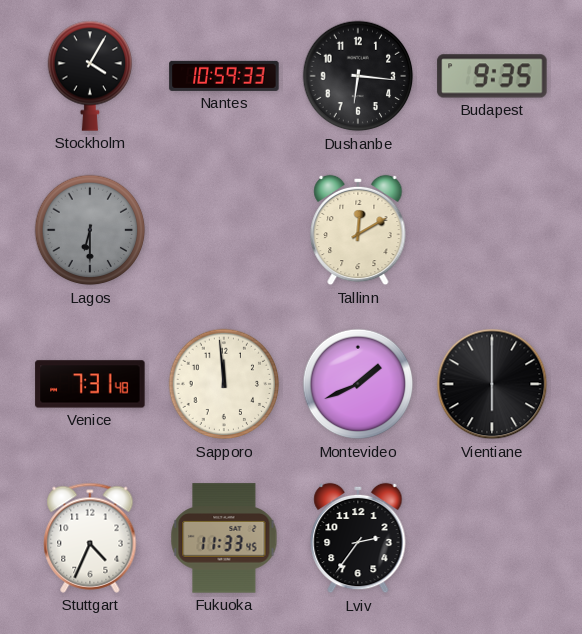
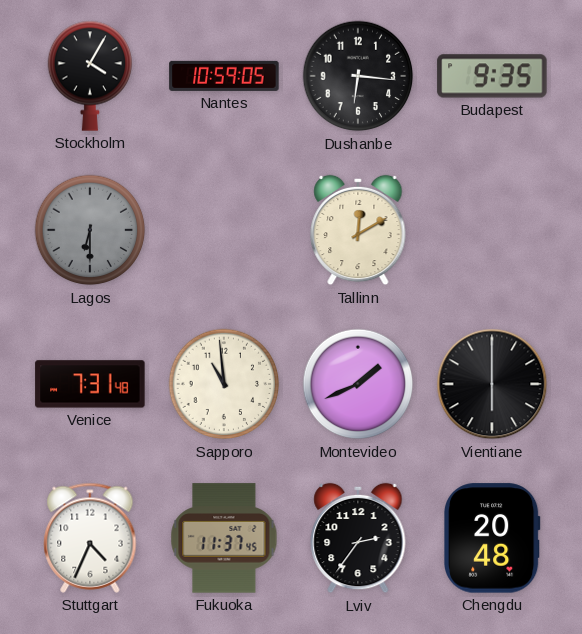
Nantes: 10:59:33 -> 10:59:05 (224, 76)
Sapporo: 11:59 -> 10:59 (224, 384)
Fukuoka: 11:33 -> 11:37 (224, 538)
Chengdu: none -> 20:48 (493, 538)
